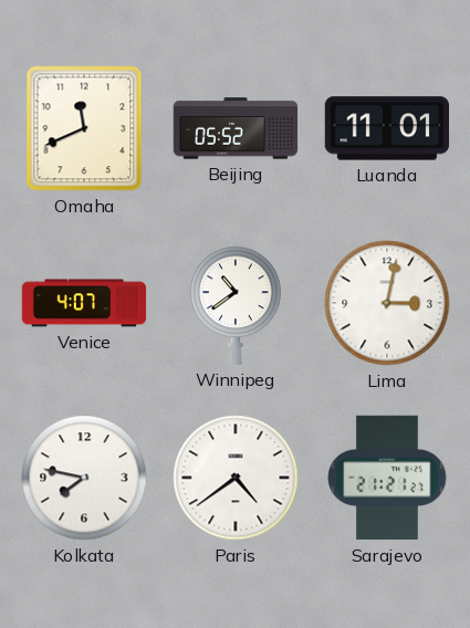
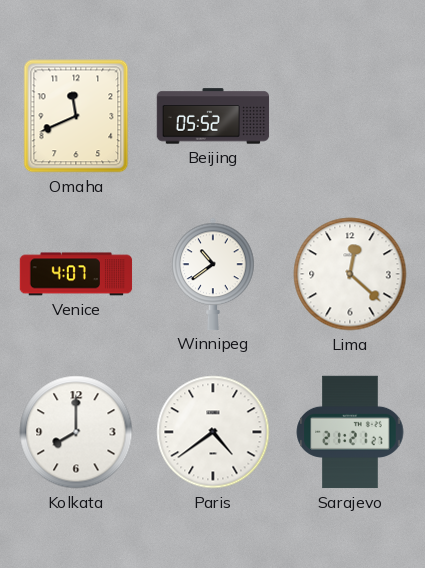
Luanda: 11:01 -> none (386, 128)
Lima: 3:02 -> 12:22 (350, 274)
Kolkata: 7:47 -> 8:00 (76, 432)
